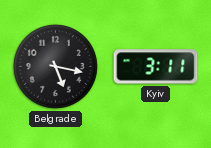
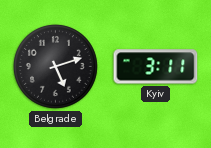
Belgrade: 5:17 -> 5:12 (55, 67)
